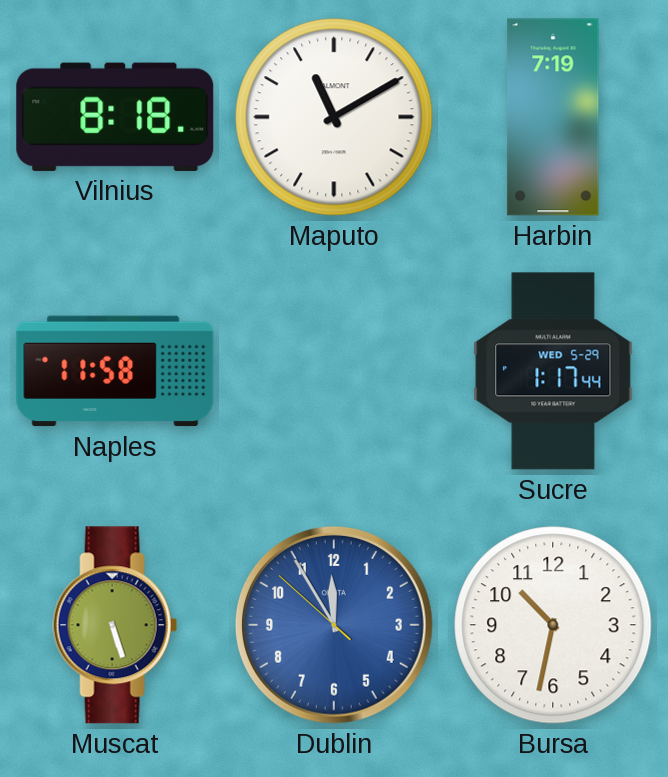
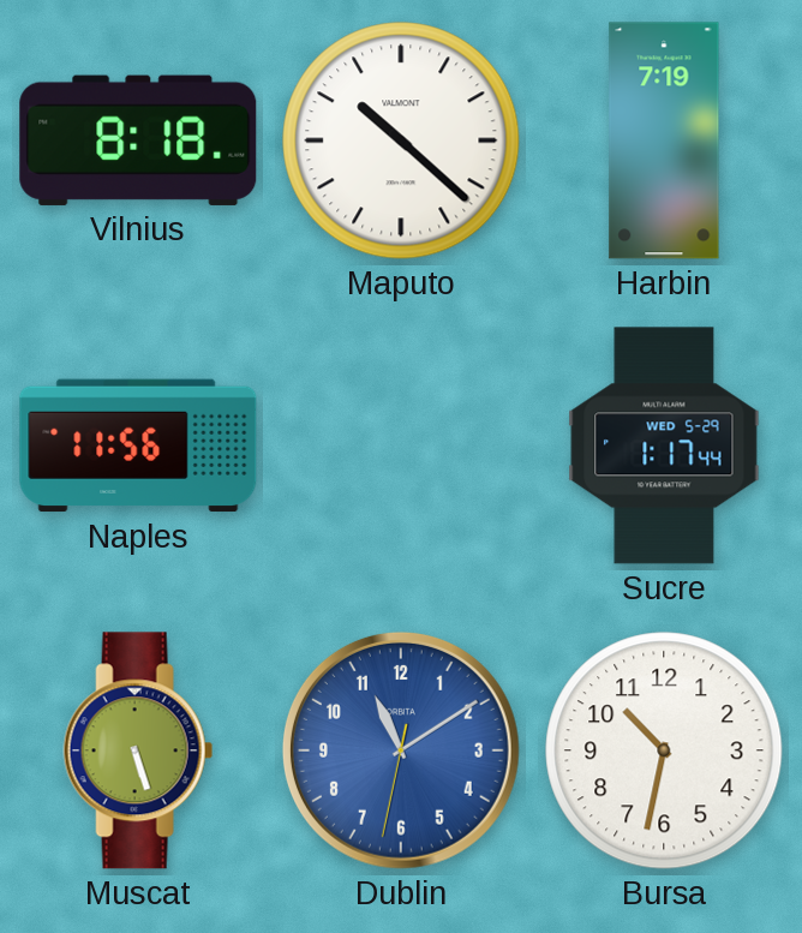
Maputo: 11:10 -> 10:22 (401, 140)
Naples: 11:58 -> 11:56 (138, 445)
Dublin: 11:54 -> 11:09 (401, 750)
